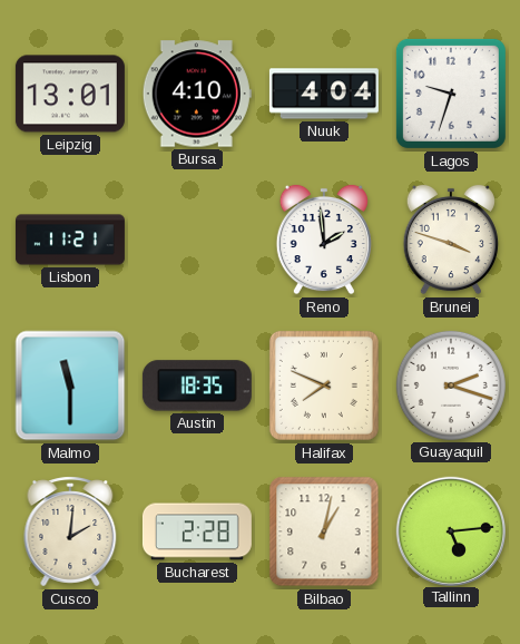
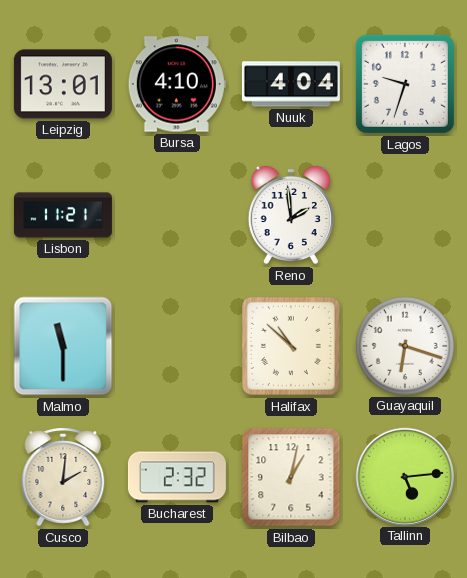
Brunei: 3:48 -> none (451, 240)
Austin: 18:35 -> none (197, 386)
Halifax: 7:49 -> 10:52 (291, 346)
Guayaquil: 2:18 -> 6:18 (405, 346)
Bucharest: 2:28 -> 2:32 (177, 477)
